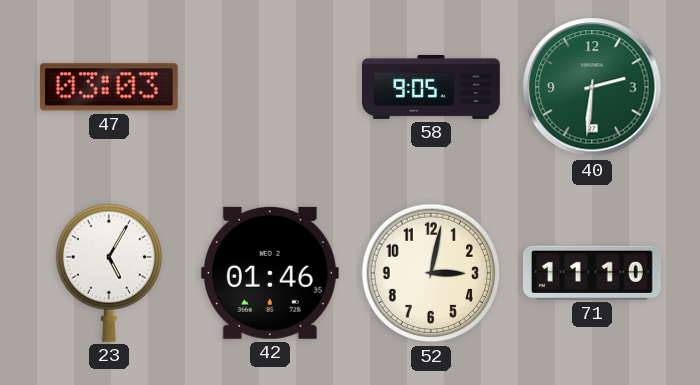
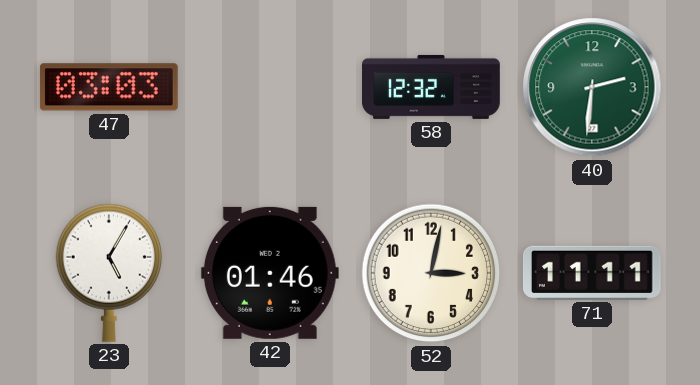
58: 9:05 -> 12:32 (432, 87)
71: 11:10 -> 11:11 (592, 273)
